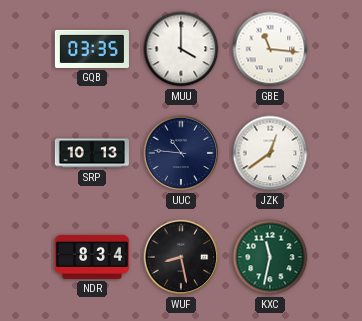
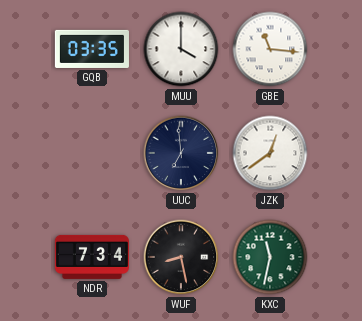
SRP: 10:13 -> none (92, 153)
UUC: 10:46 -> 6:59 (181, 153)
NDR: 8:34 -> 7:34 (92, 257)
